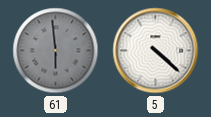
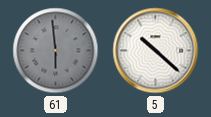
5: 4:22 -> 10:22 (156, 51)
